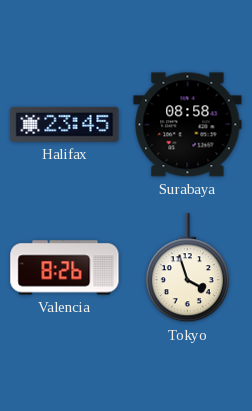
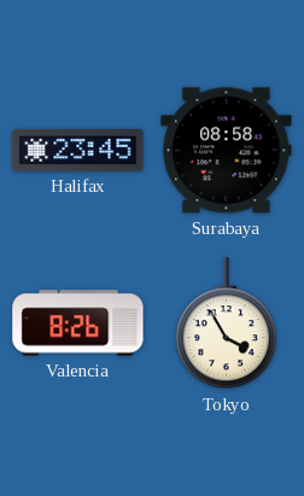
Tokyo: 3:57 -> 3:55 (226, 323)
